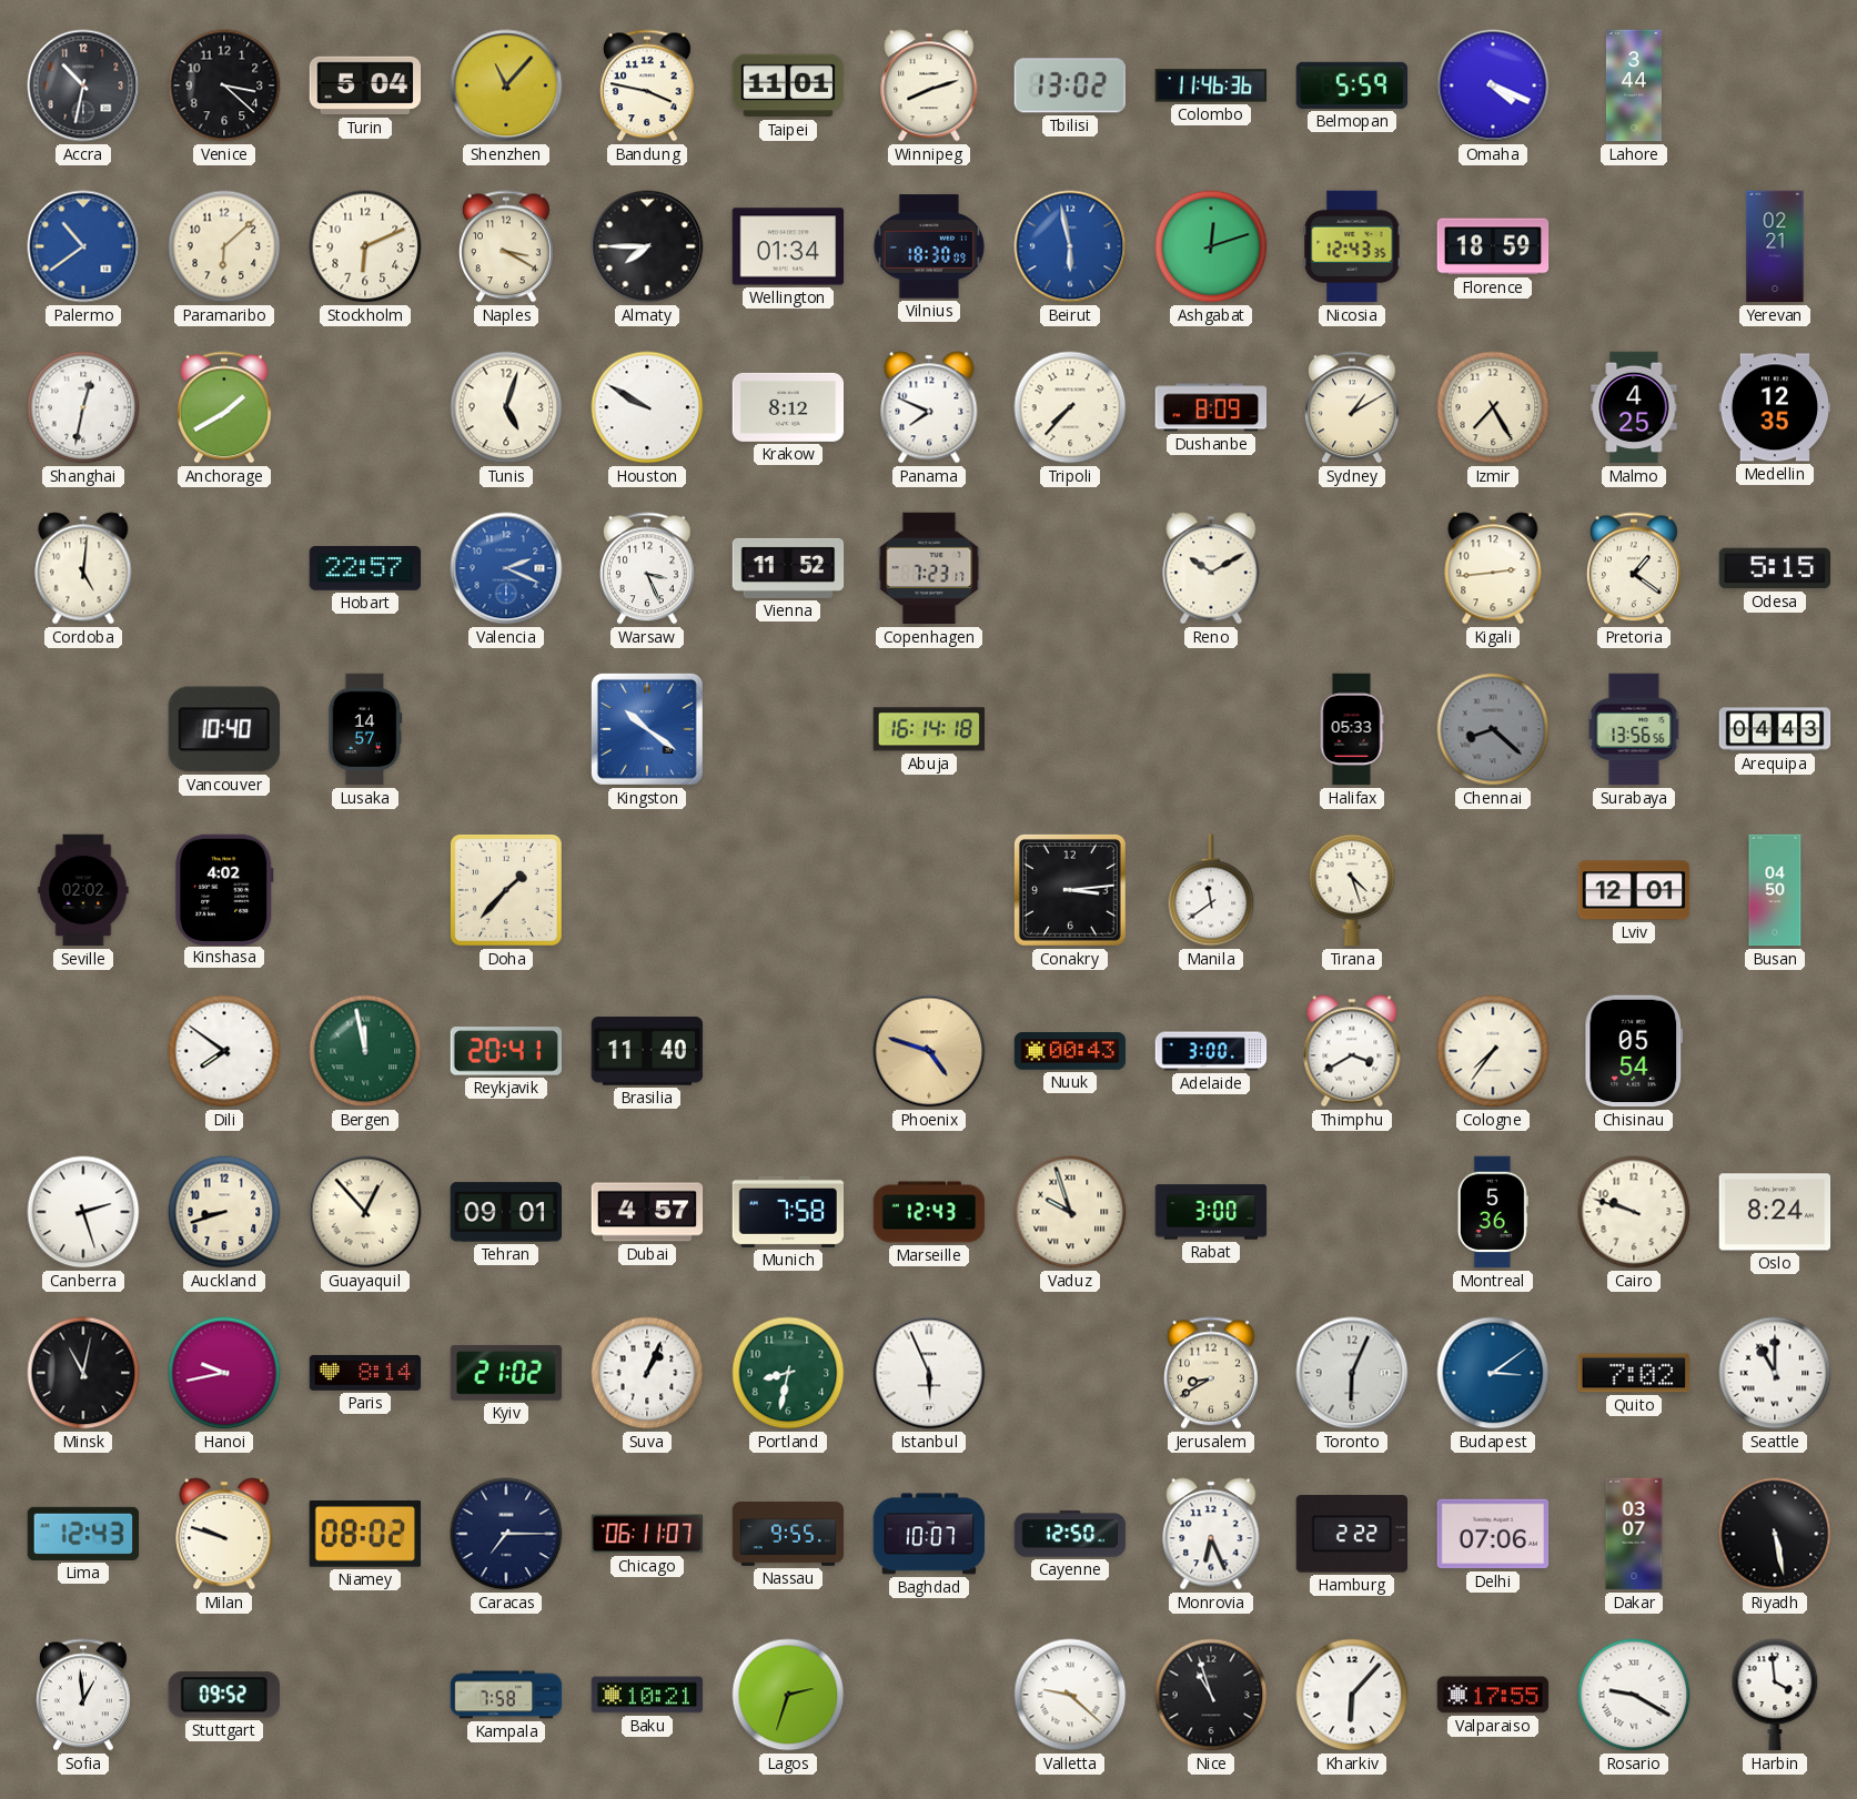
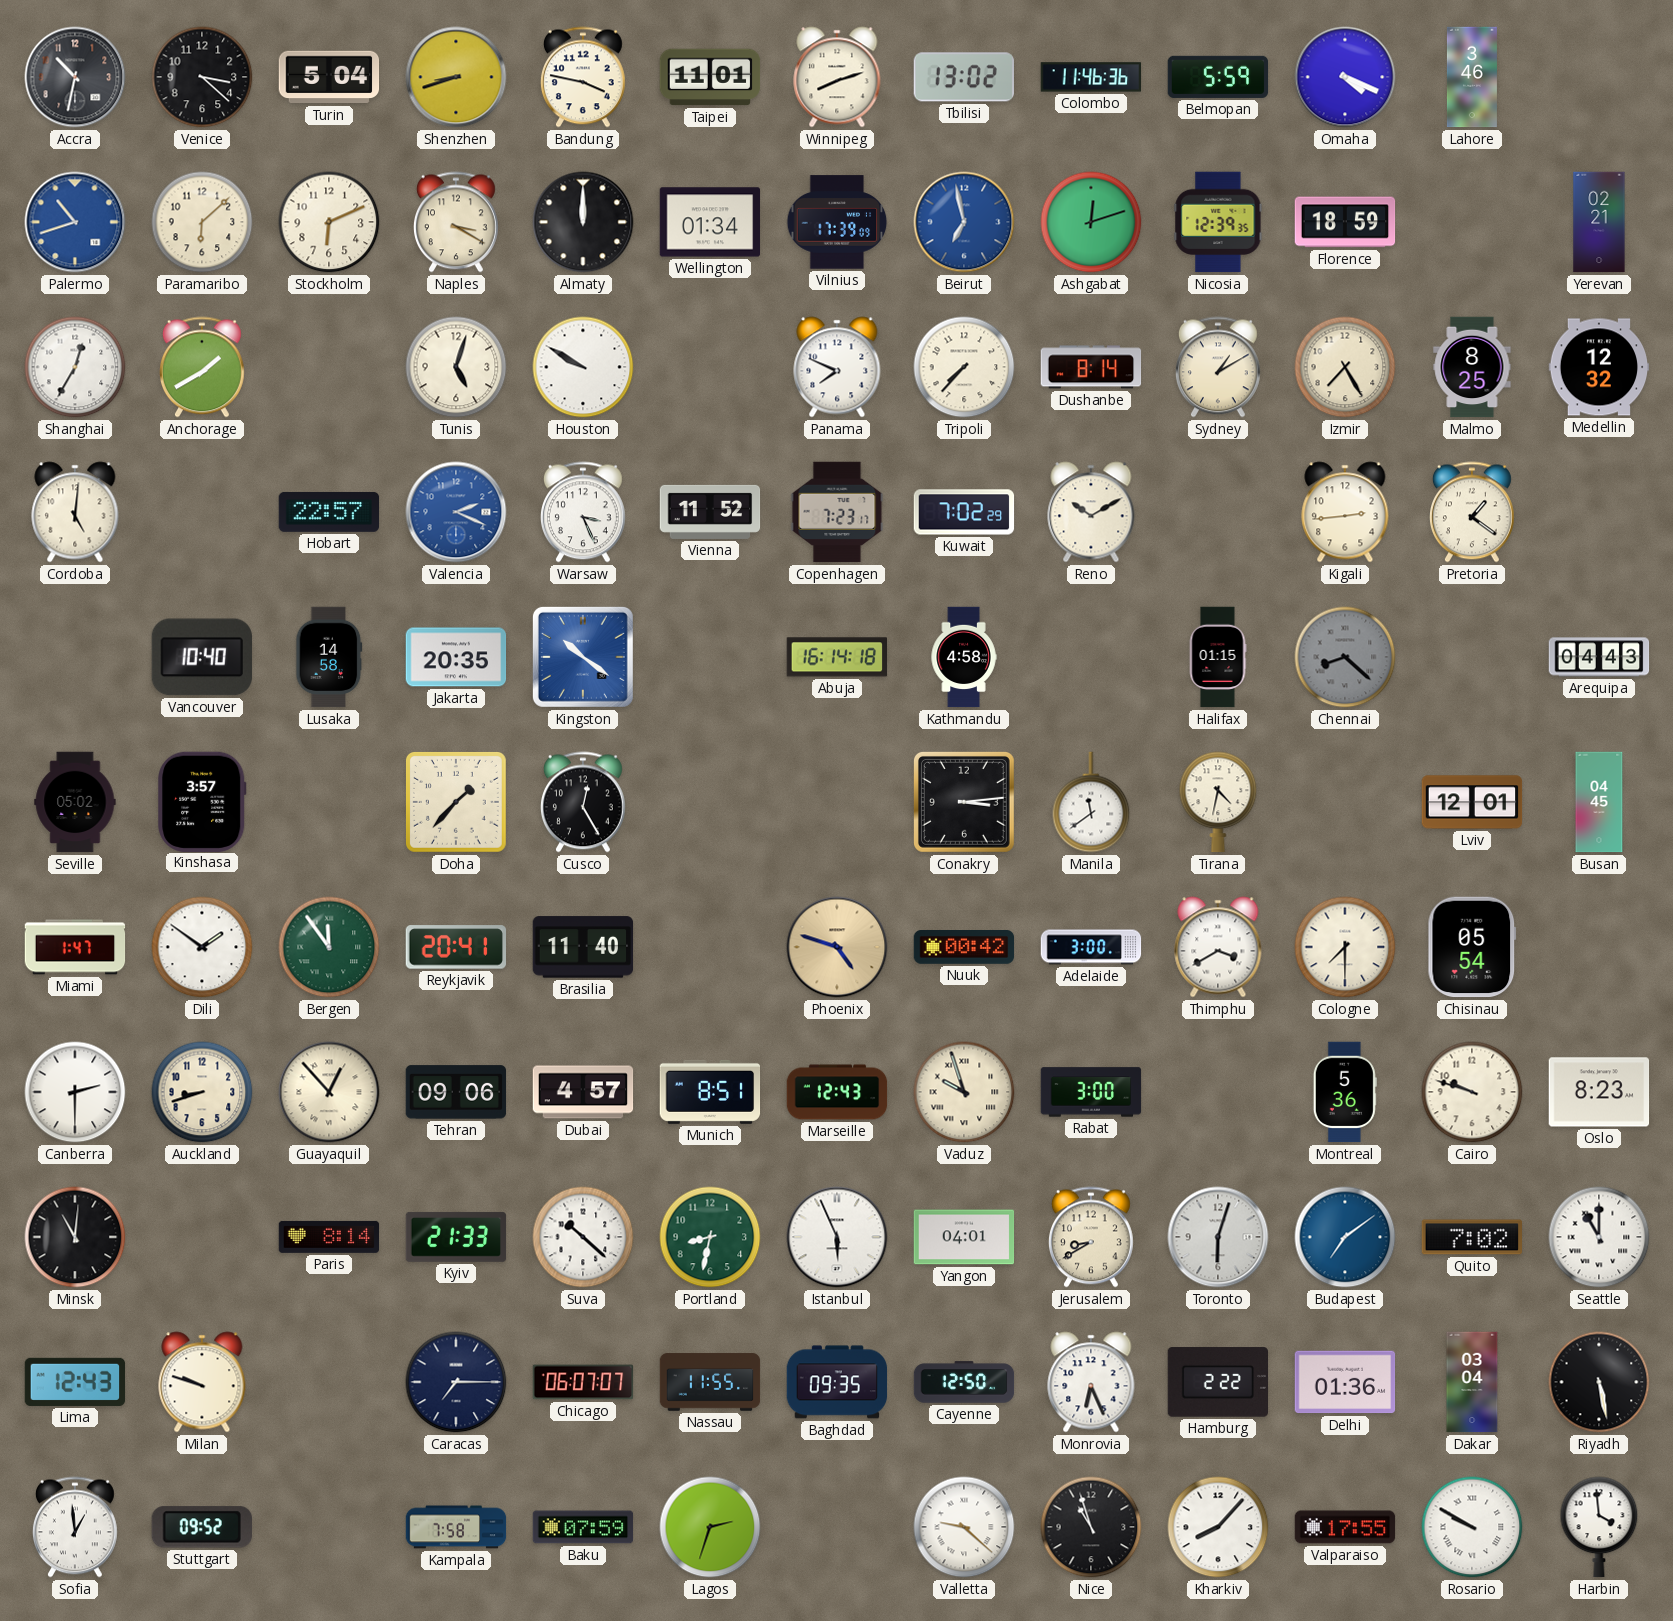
Shenzhen: 11:07 -> 8:42 (456, 77)
Lahore: 3:44 -> 3:46 (1472, 77)
Palermo: 10:39 -> 10:42 (75, 222)
Almaty: 7:45 -> 12:00 (583, 222)
Vilnius: 18:30 -> 17:39 (837, 222)
Beirut: 5:58 -> 6:58 (964, 222)
Nicosia: 12:43 -> 12:39 (1218, 222)
Shanghai: 12:32 -> 12:35 (75, 367)
Krakow: 8:12 -> none (788, 407)
Dushanbe: 8:09 -> 8:14 (1091, 367)
Malmo: 4:25 -> 8:25 (1472, 367)
Medellin: 12:35 -> 12:32 (1599, 367)
Kuwait: none -> 7:02 (964, 512)
Odesa: 5:15 -> none (1775, 568)
Lusaka: 14:57 -> 14:58 (329, 657)
Jakarta: none -> 20:35 (456, 657)
Kathmandu: none -> 4:58 (964, 657)
Halifax: 05:33 -> 01:15 (1218, 657)
Surabaya: 13:56 -> none (1634, 729)
Seville: 02:02 -> 05:02 (75, 802)
Kinshasa: 4:02 -> 3:57 (203, 801)
Cusco: none -> 12:25 (583, 802)
Tirana: 4:27 -> 4:32 (1218, 802)
Busan: 04:50 -> 04:45 (1599, 802)
Miami: none -> 1:47 (75, 947)
Dili: 7:51 -> 1:51 (202, 947)
Bergen: 11:58 -> 11:54 (329, 947)
Nuuk: 00:43 -> 00:42 (964, 948)
Cologne: 7:36 -> 7:30 (1345, 947)
Canberra: 2:27 -> 2:30 (75, 1092)
Tehran: 09:01 -> 09:06 (456, 1092)
Munich: 7:58 -> 8:51 (710, 1092)
Oslo: 8:24 -> 8:23 (1599, 1092)
Minsk: 11:02 -> 11:01 (75, 1237)
Hanoi: 9:43 -> none (224, 1373)
Kyiv: 21:02 -> 21:33 (456, 1237)
Suva: 1:04 -> 10:22 (583, 1237)
Yangon: none -> 04:01 (964, 1237)
Toronto: 6:04 -> 6:03 (1218, 1237)
Budapest: 3:09 -> 7:09 (1345, 1237)
Niamey: 08:02 -> none (364, 1534)
Chicago: 06:11 -> 06:07 (583, 1382)
Nassau: 9:55 -> 11:55 (710, 1382)
Baghdad: 10:07 -> 09:35 (837, 1382)
Delhi: 07:06 -> 01:36 (1345, 1382)
Dakar: 03:07 -> 03:04 (1472, 1382)
Baku: 10:21 -> 07:59 (583, 1527)
Kharkiv: 6:07 -> 8:07 (1218, 1527)
Rosario: 9:20 -> 9:50 (1472, 1527)
